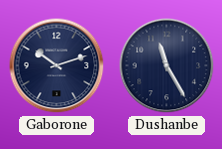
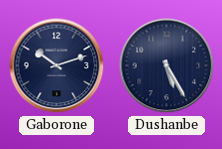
Dushanbe: 11:25 -> 5:25 (167, 66)
